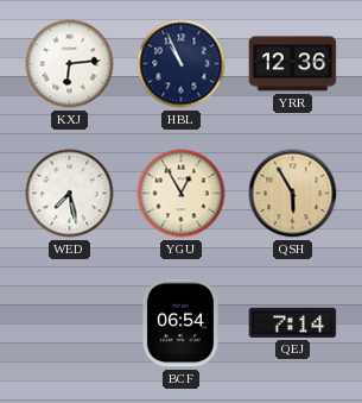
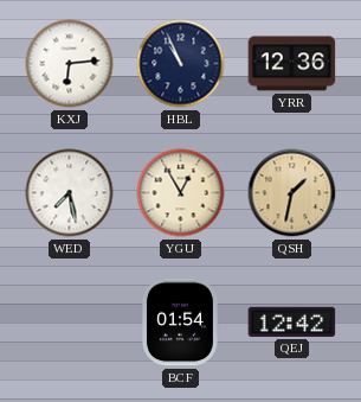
QSH: 5:55 -> 1:32 (292, 193)
BCF: 06:54 -> 01:54 (180, 323)
QEJ: 7:14 -> 12:42 (292, 321)
